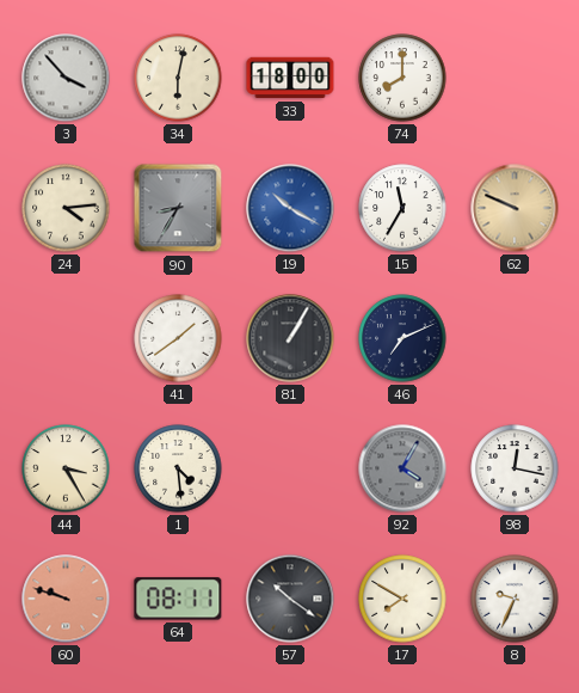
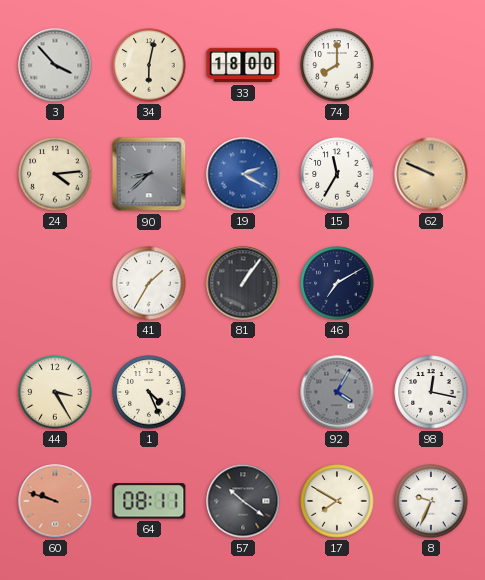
90: 8:35 -> 8:38 (149, 174)
19: 10:20 -> 2:20 (243, 174)
41: 1:39 -> 1:35 (149, 283)
81: 1:05 -> 1:06 (243, 283)
46: 7:11 -> 7:10 (337, 283)
1: 4:29 -> 4:26 (149, 392)
